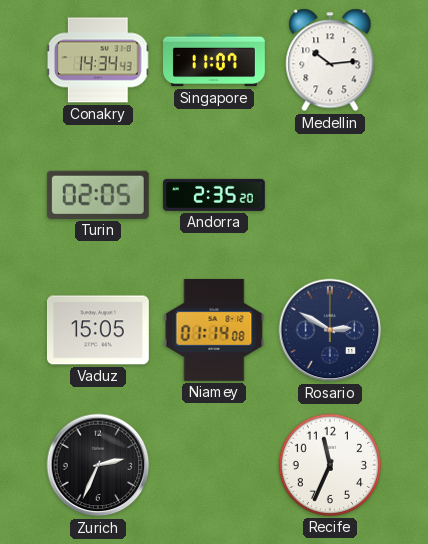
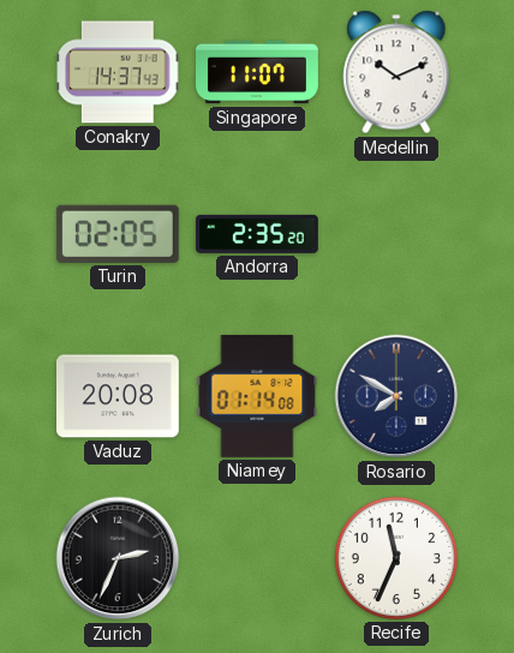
Conakry: 14:34 -> 14:37 (118, 72)
Medellin: 10:14 -> 10:11 (396, 72)
Vaduz: 15:05 -> 20:08 (118, 396)
Rosario: 2:50 -> 7:50 (396, 396)
